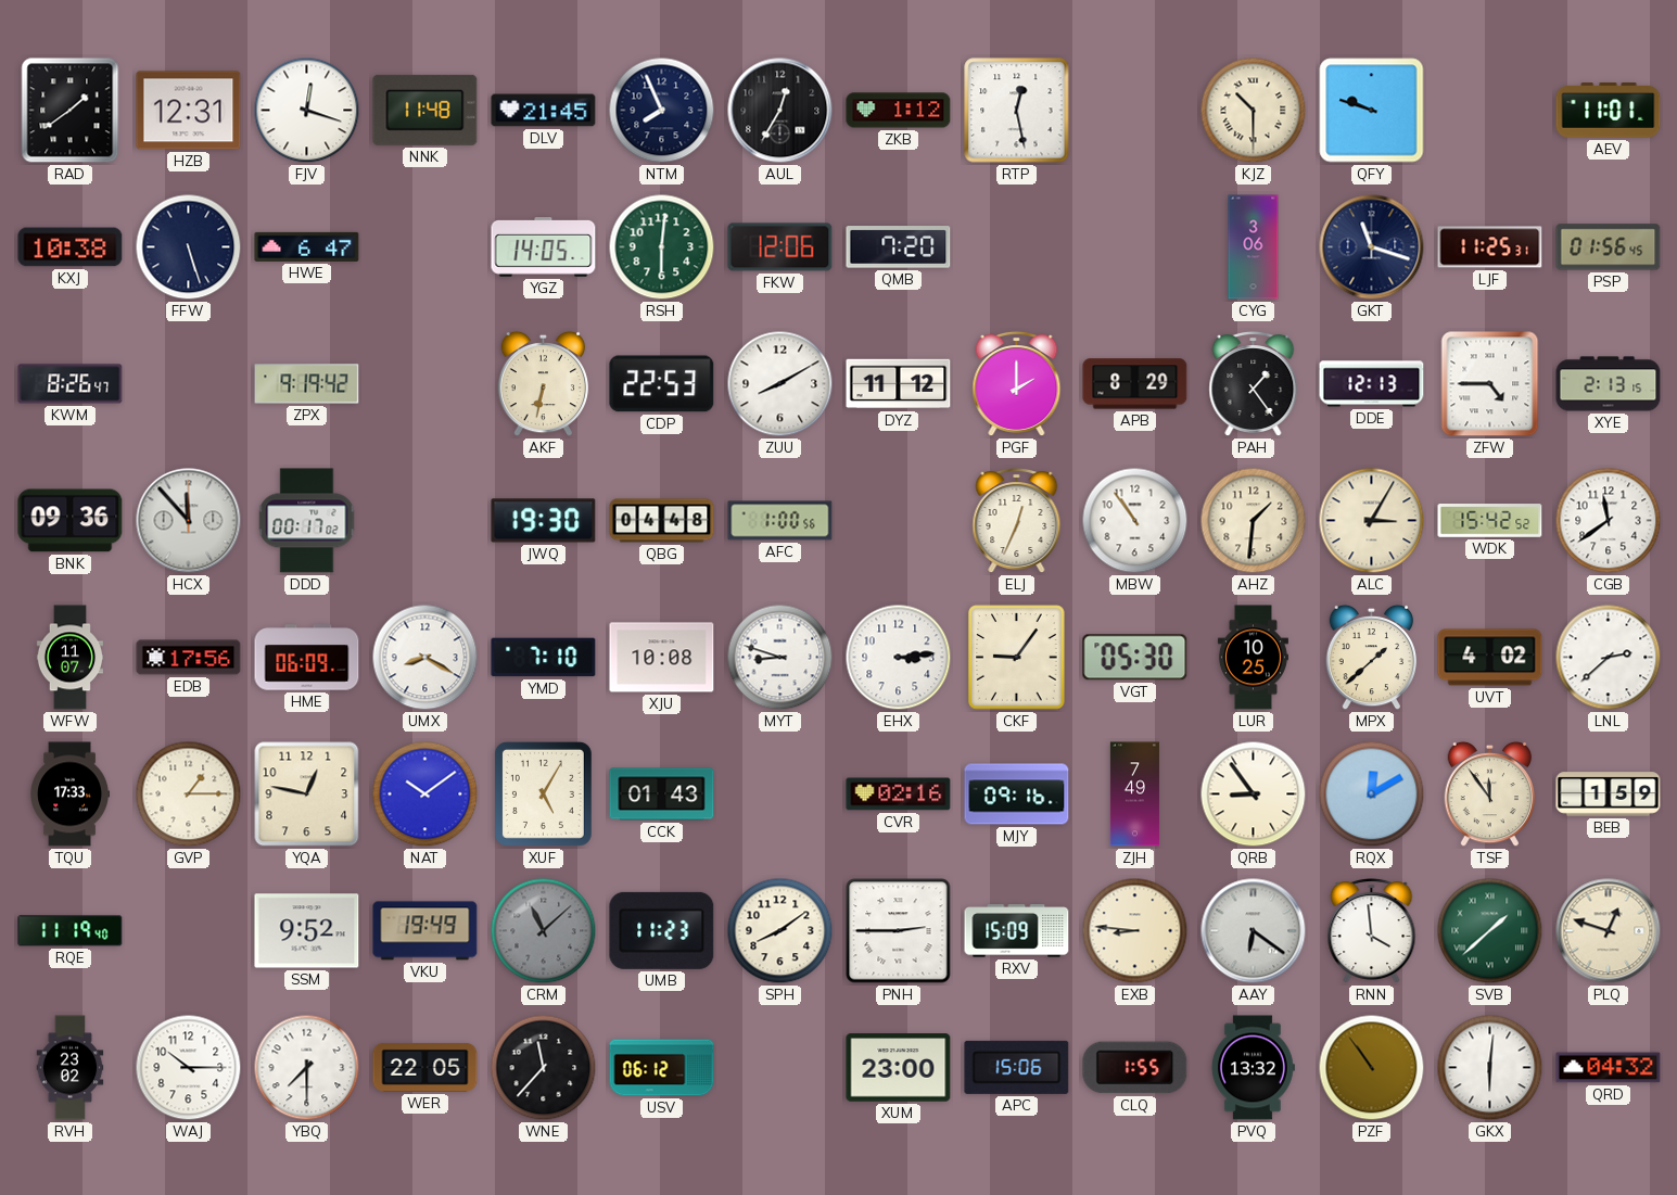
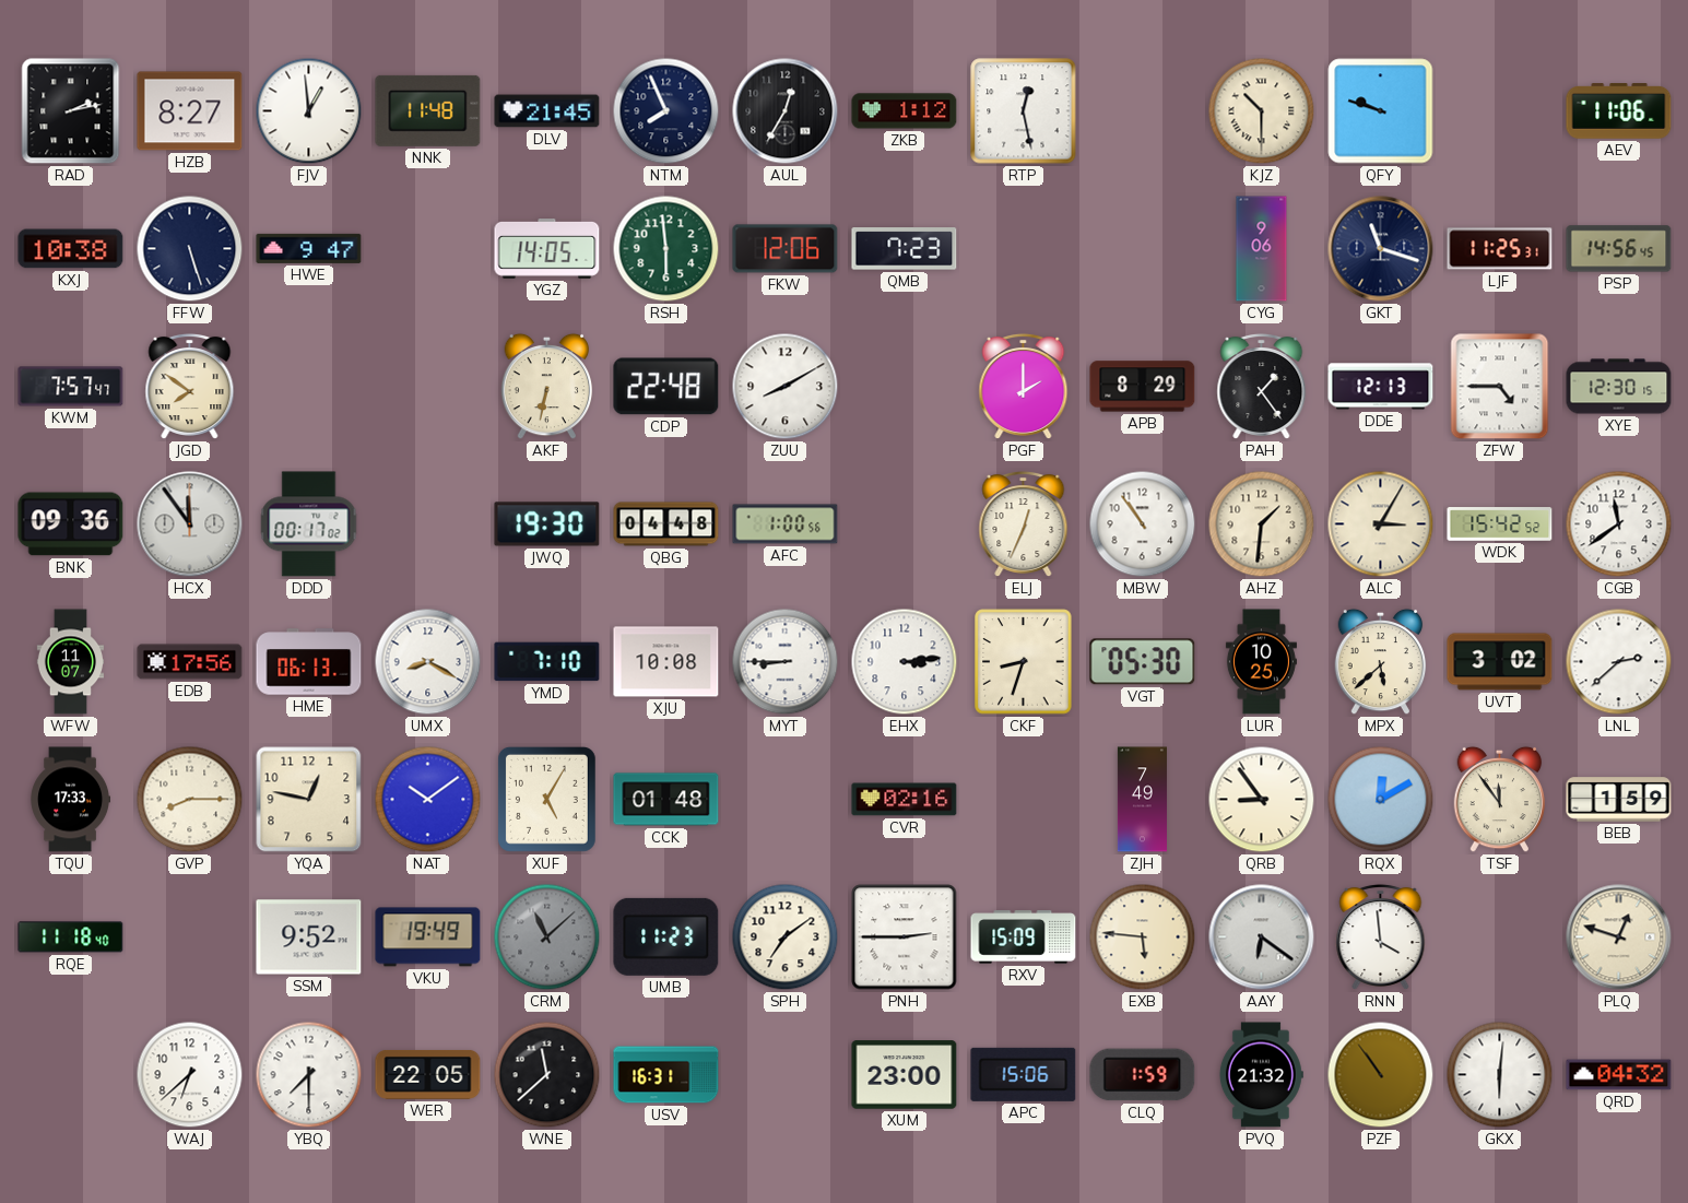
RAD: 1:39 -> 2:13 (71, 111)
HZB: 12:31 -> 8:27 (190, 111)
FJV: 12:18 -> 12:59 (309, 111)
AEV: 11:01 -> 11:06 (1619, 111)
HWE: 6:47 -> 9:47 (309, 248)
RSH: 6:01 -> 5:59 (666, 249)
QMB: 7:20 -> 7:23 (905, 249)
CYG: 3:06 -> 9:06 (1262, 249)
PSP: 01:56 -> 14:56 (1619, 249)
KWM: 8:26 -> 7:57 (71, 387)
JGD: none -> 7:51 (190, 387)
ZPX: 9:19 -> none (307, 384)
CDP: 22:53 -> 22:48 (666, 387)
DYZ: 11:12 -> none (899, 384)
XYE: 2:13 -> 12:30 (1619, 387)
HCX: 11:53 -> 11:54 (190, 524)
HME: 06:09 -> 06:13 (309, 662)
MYT: 8:48 -> 8:45 (786, 662)
CKF: 9:06 -> 8:33 (1024, 662)
MPX: 1:38 -> 5:38 (1381, 662)
UVT: 4:02 -> 3:02 (1500, 662)
GVP: 1:15 -> 8:15 (190, 800)
CCK: 01:43 -> 01:48 (666, 800)
MJY: 09:16 -> none (1017, 794)
RQE: 11:19 -> 11:18 (71, 937)
SPH: 8:09 -> 7:09 (786, 937)
EXB: 8:46 -> 5:46 (1143, 937)
SVB: 1:38 -> none (1490, 931)
RVH: 23:02 -> none (71, 1068)
WAJ: 10:15 -> 6:38 (190, 1075)
WNE: 11:37 -> 11:38 (547, 1075)
USV: 06:12 -> 16:31 (666, 1075)
CLQ: 1:55 -> 1:59 (1143, 1075)
PVQ: 13:32 -> 21:32 (1261, 1075)
